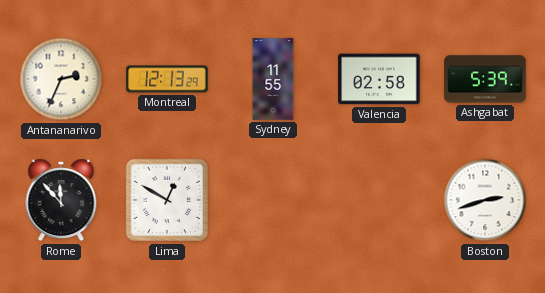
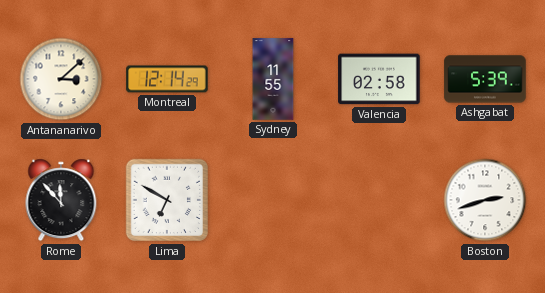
Antananarivo: 2:34 -> 3:08 (61, 79)
Montreal: 12:13 -> 12:14 (167, 79)
Lima: 12:50 -> 6:50 (167, 200)
